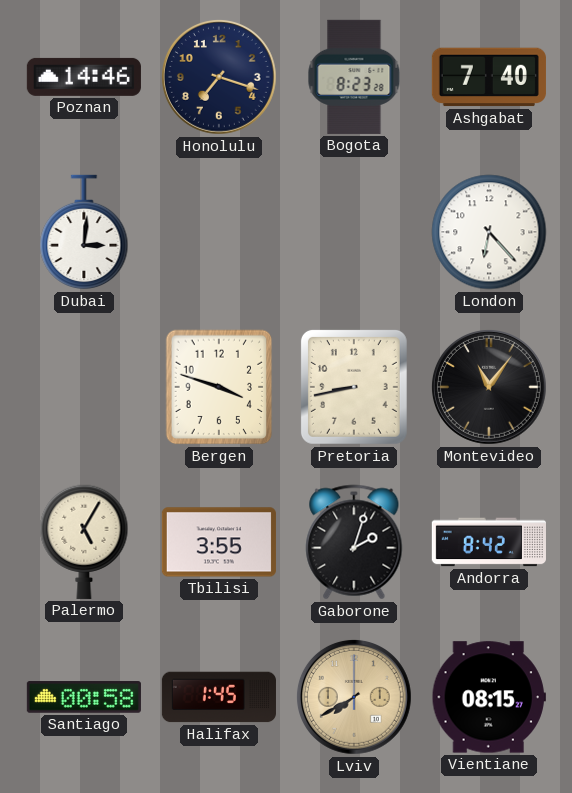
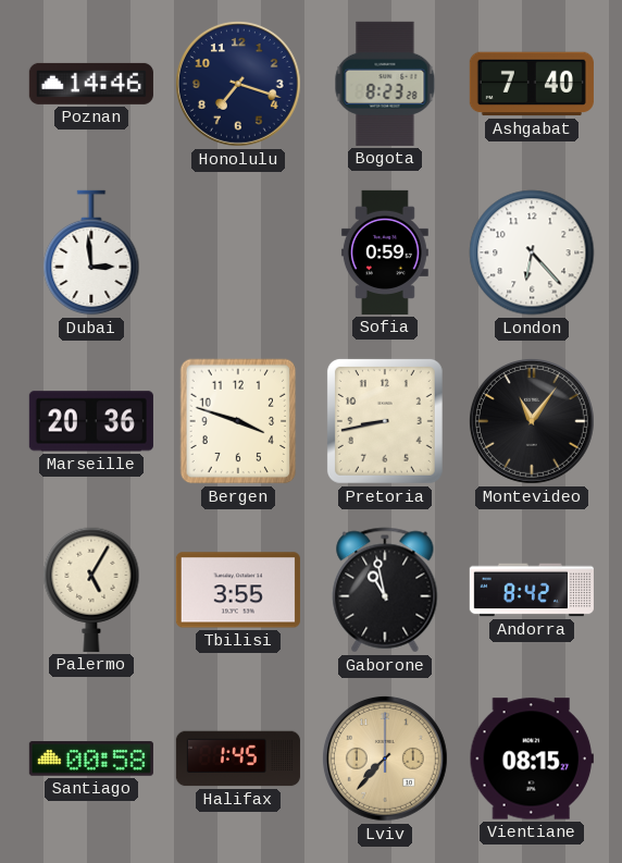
Dubai: 3:01 -> 2:59 (91, 252)
Sofia: none -> 0:59 (385, 252)
Marseille: none -> 20:36 (91, 421)
Gaborone: 2:03 -> 10:58 (385, 590)
Lviv: 7:40 -> 7:37 (385, 759)
